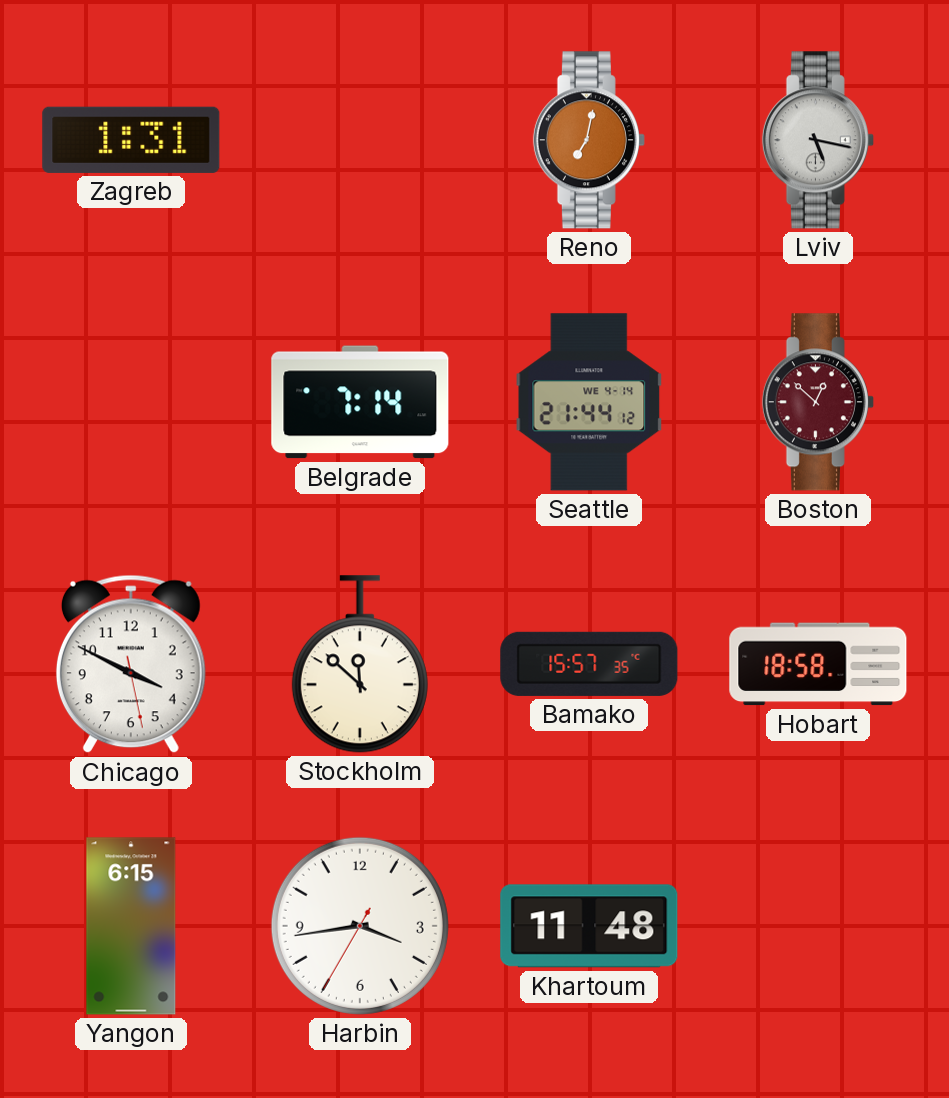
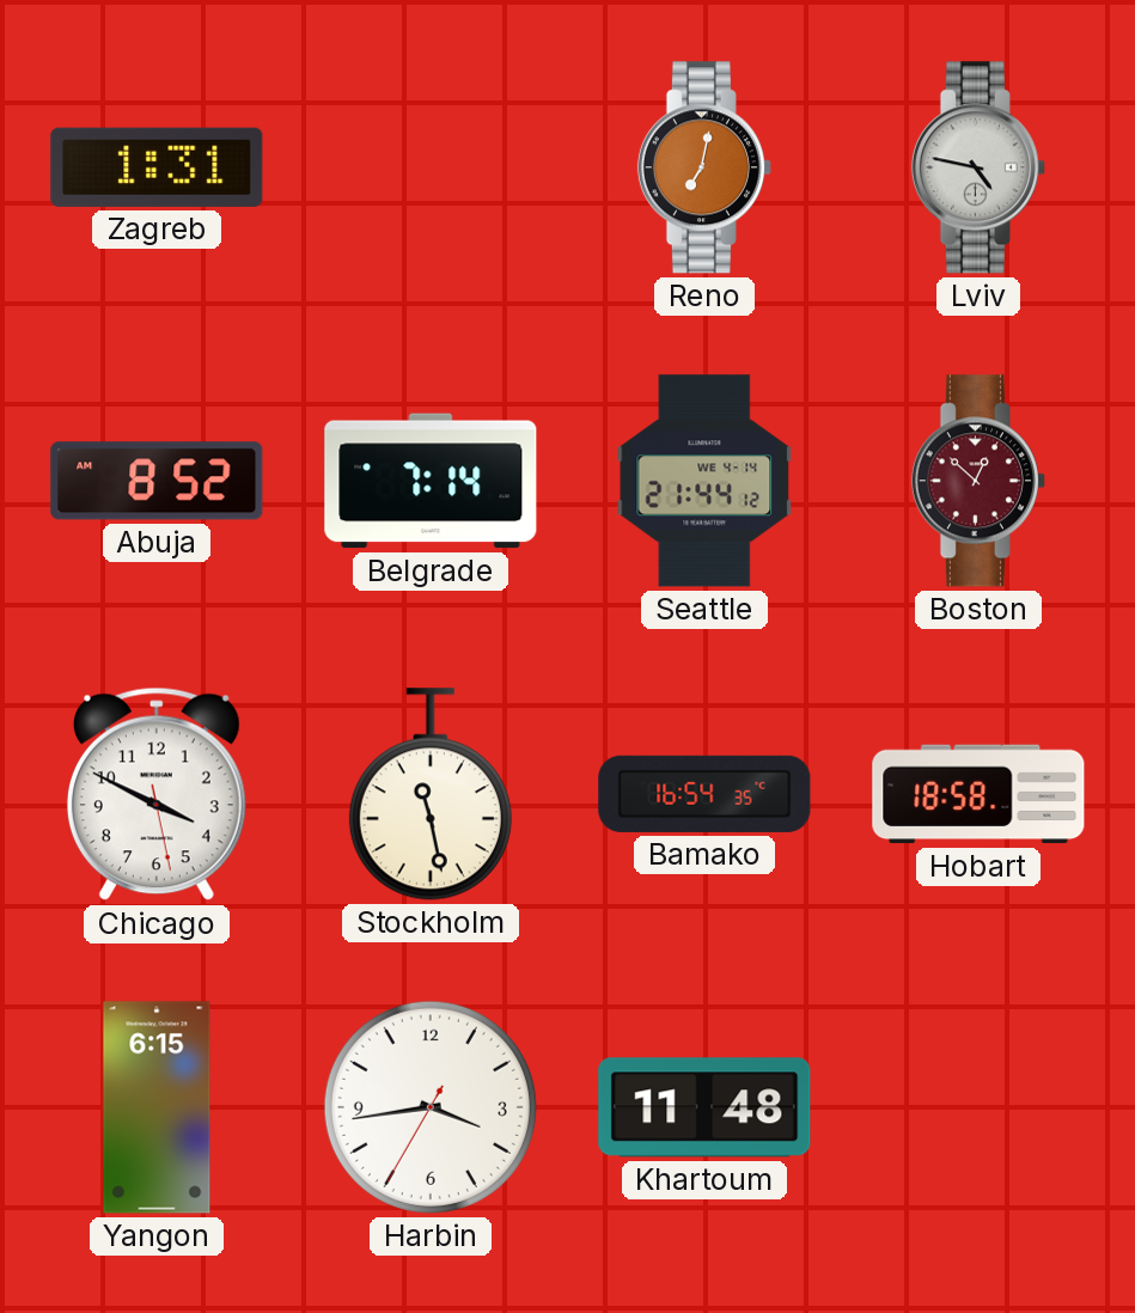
Lviv: 5:17 -> 4:47 (978, 167)
Abuja: none -> 8:52 (157, 481)
Stockholm: 11:52 -> 11:28 (431, 794)
Bamako: 15:57 -> 16:54 (704, 794)
